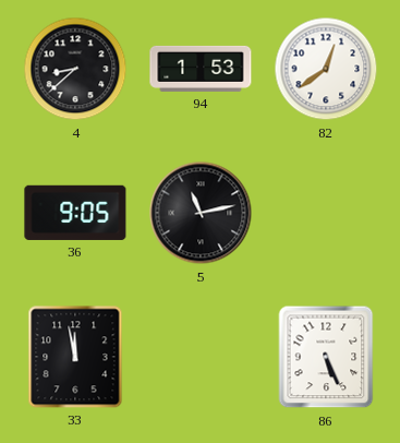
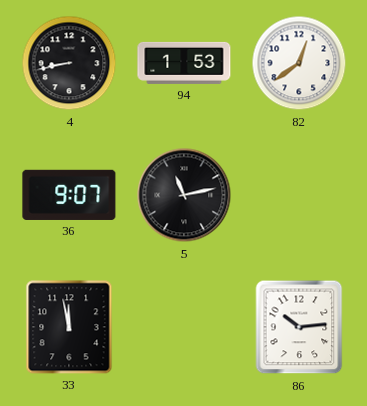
4: 8:38 -> 8:43 (69, 63)
36: 9:05 -> 9:07 (69, 195)
86: 5:26 -> 10:14 (299, 327)
